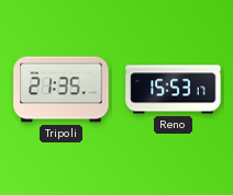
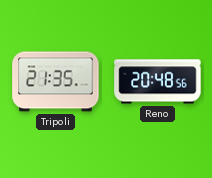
Reno: 15:53 -> 20:48 (158, 82)
